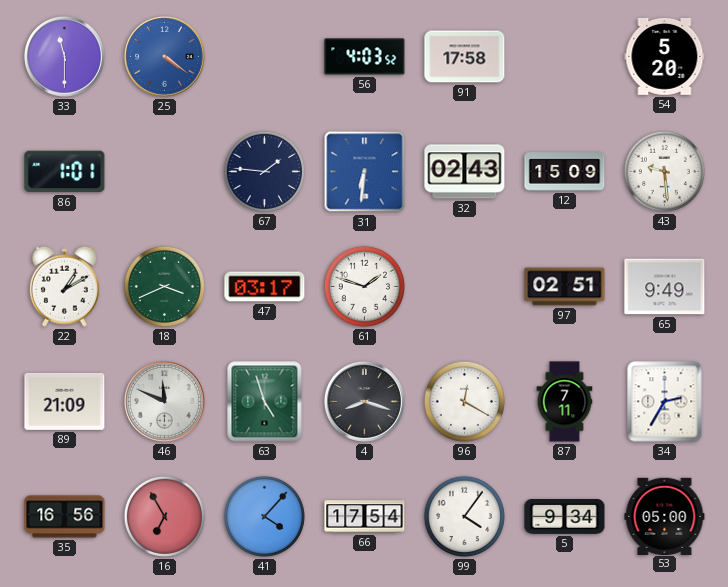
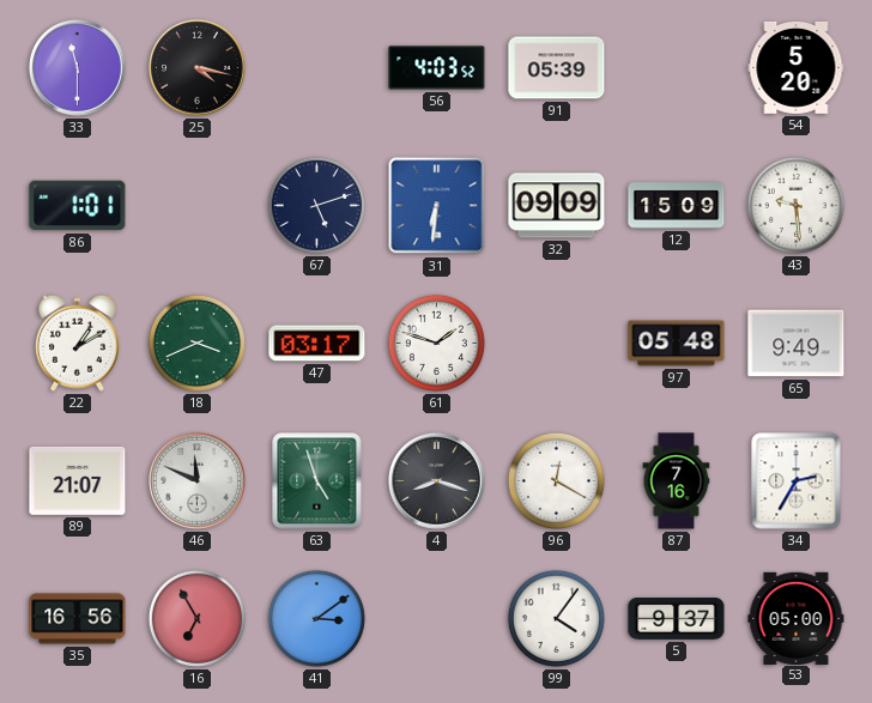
25: 4:21 -> 4:17 (196, 67)
25 dial: blue -> black (196, 67)
91: 17:58 -> 05:39 (557, 68)
67: 1:46 -> 5:12 (316, 205)
32: 02:43 -> 09:09 (557, 206)
97: 02:51 -> 05:48 (677, 344)
89: 21:09 -> 21:07 (78, 480)
87: 7:11 -> 7:16 (677, 481)
41: 4:07 -> 3:09 (316, 618)
66: 17:54 -> none (365, 517)
5: 9:34 -> 9:37 (677, 619)
